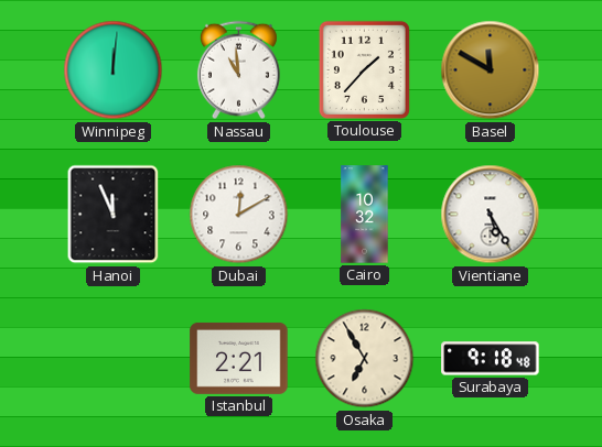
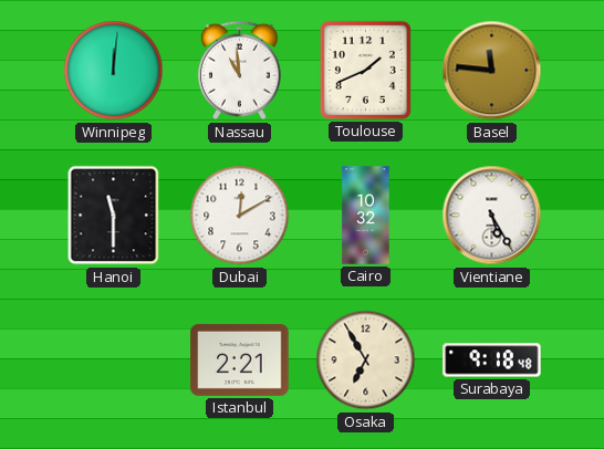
Toulouse: 1:37 -> 1:41 (365, 70)
Basel: 11:50 -> 11:46 (492, 71)
Hanoi: 11:56 -> 11:30 (114, 216)
